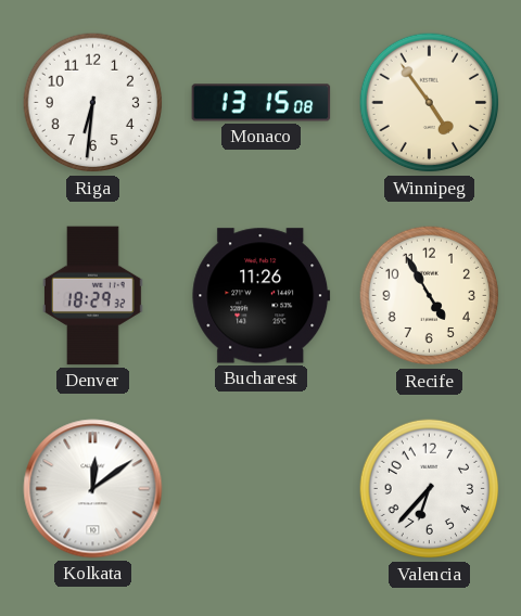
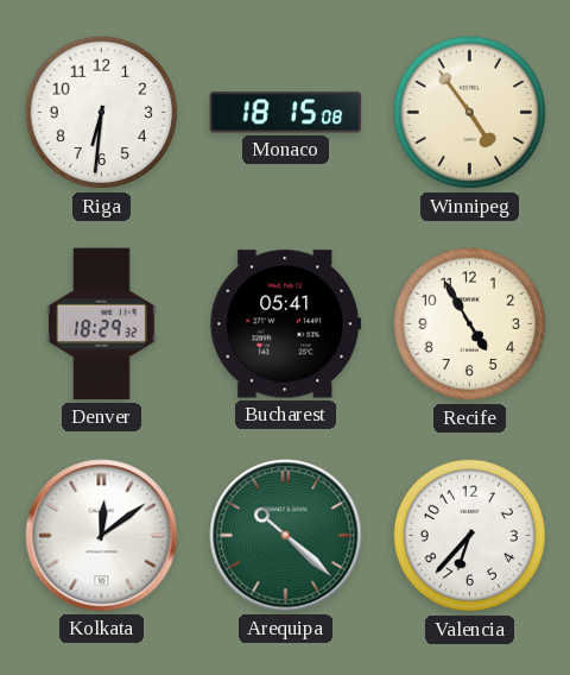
Monaco: 13:15 -> 18:15 (286, 113)
Bucharest: 11:26 -> 05:41 (286, 324)
Arequipa: none -> 10:22 (286, 536)
